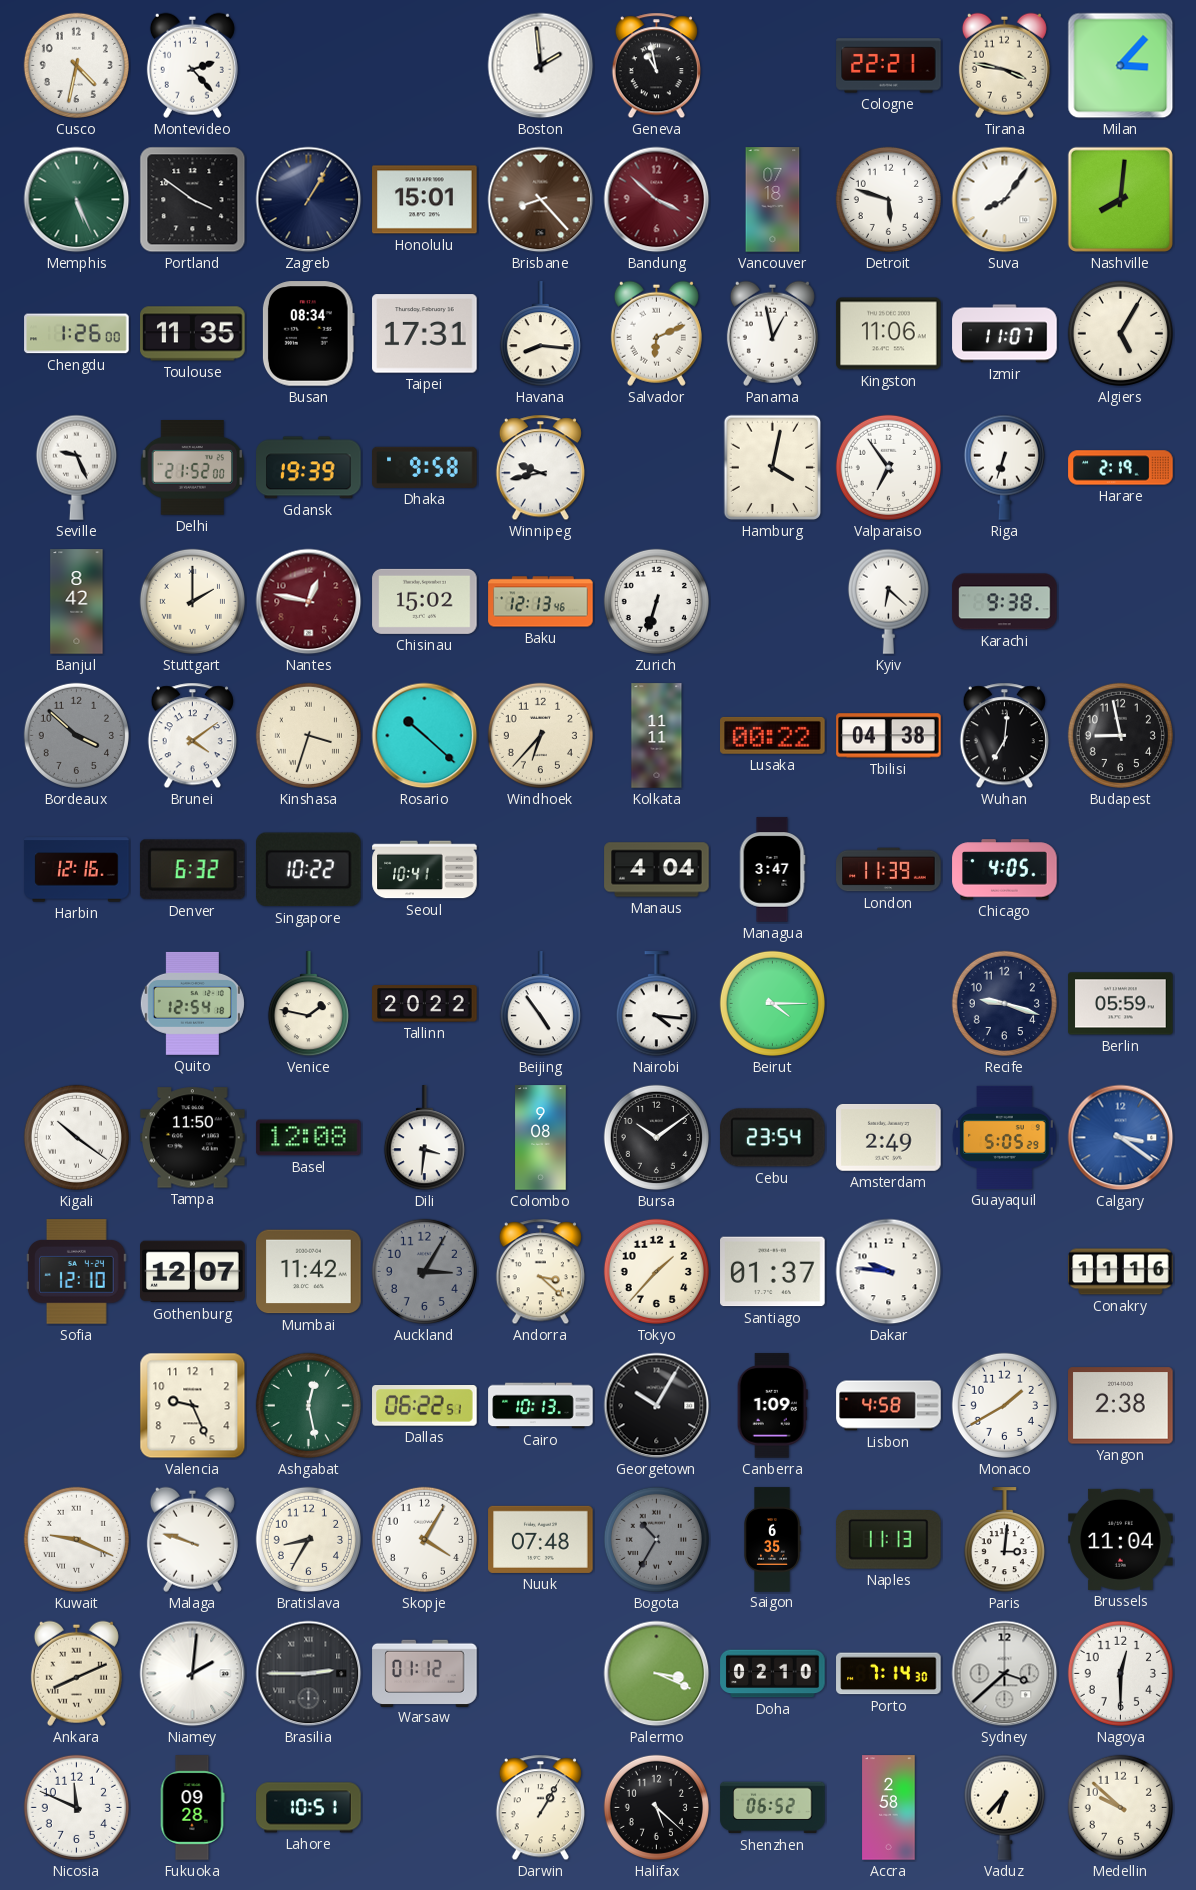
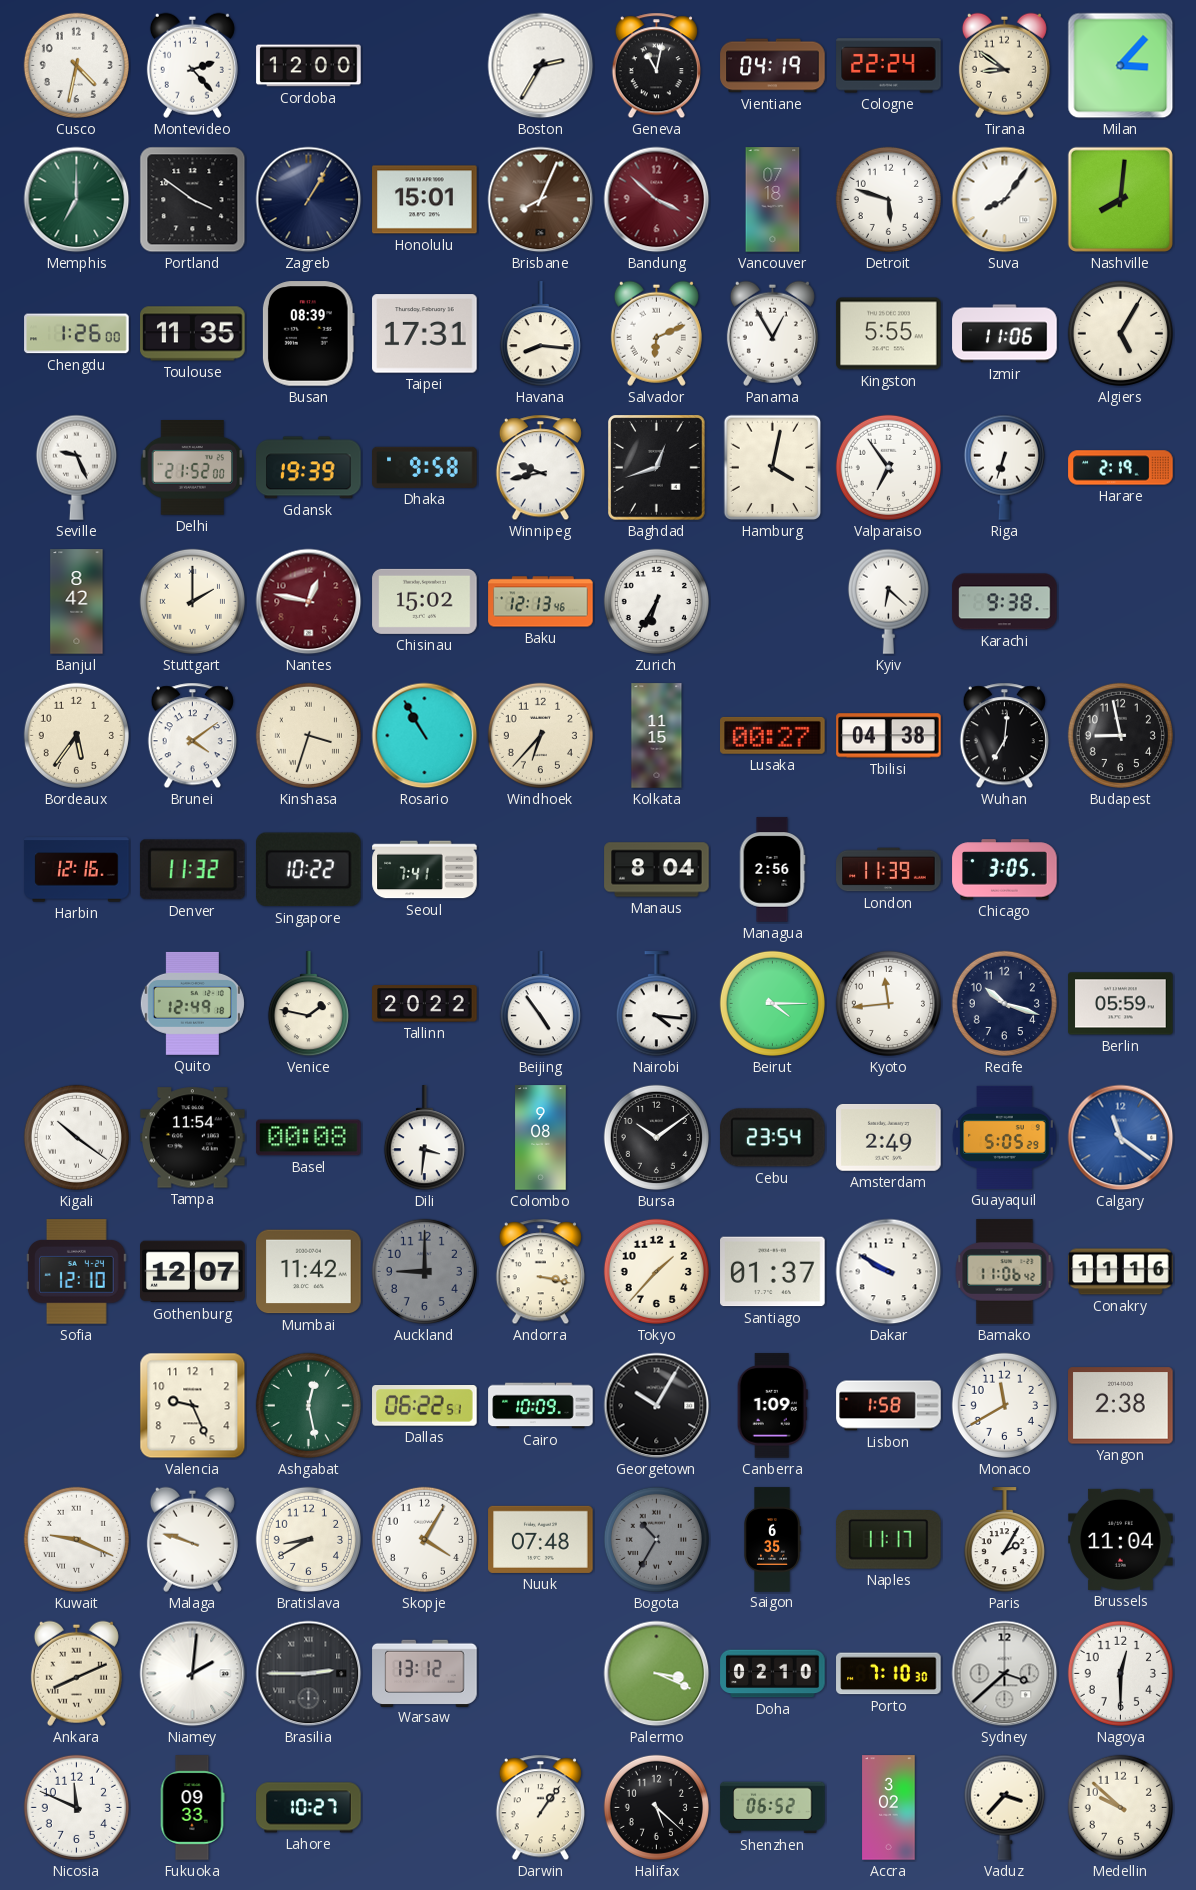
Cordoba: none -> 12:00 (309, 66)
Boston: 1:59 -> 2:35 (541, 66)
Geneva: 10:58 -> 11:02 (656, 66)
Vientiane: none -> 04:19 (773, 66)
Cologne: 22:21 -> 22:24 (889, 66)
Tirana: 3:47 -> 8:51 (1004, 65)
Memphis: 5:26 -> 7:00 (77, 200)
Brisbane: 8:23 -> 8:04 (541, 200)
Busan: 08:34 -> 08:39 (308, 334)
Panama: 12:58 -> 12:55 (772, 333)
Kingston: 11:06 -> 5:55 (889, 334)
Izmir: 11:07 -> 11:06 (1005, 334)
Baghdad: none -> 12:42 (657, 468)
Zurich: 6:33 -> 6:35 (656, 601)
Bordeaux: 3:52 -> 5:36 (76, 735)
Bordeaux dial: grey -> cream (76, 735)
Rosario: 10:22 -> 10:55 (425, 736)
Kolkata: 11:11 -> 11:15 (657, 736)
Lusaka: 00:22 -> 00:27 (773, 735)
Denver: 6:32 -> 11:32 (192, 870)
Seoul: 10:41 -> 7:41 (425, 870)
Manaus: 4:04 -> 8:04 (657, 870)
Managua: 3:47 -> 2:56 (772, 870)
Chicago: 4:05 -> 3:05 (1005, 870)
Quito: 12:54 -> 12:49 (192, 1003)
Kyoto: none -> 11:44 (888, 1003)
Recife: 9:18 -> 10:18 (1004, 1003)
Tampa: 11:50 -> 11:54 (193, 1138)
Basel: 12:08 -> 00:08 (309, 1138)
Calgary: 3:21 -> 11:21 (1121, 1138)
Auckland: 3:05 -> 9:00 (424, 1271)
Andorra: 3:22 -> 3:17 (540, 1272)
Dakar: 9:46 -> 9:50 (889, 1272)
Bamako: none -> 11:06 (1005, 1272)
Cairo: 10:13 -> 10:09 (541, 1406)
Lisbon: 4:58 -> 1:58 (889, 1406)
Monaco: 1:40 -> 11:40 (1004, 1405)
Bratislava: 8:35 -> 8:40 (308, 1539)
Naples: 11:13 -> 11:17 (889, 1540)
Paris: 3:01 -> 2:05 (1004, 1540)
Warsaw: 01:12 -> 13:12 (425, 1673)
Porto: 7:14 -> 7:10 (889, 1674)
Fukuoka: 09:28 -> 09:33 (192, 1808)
Lahore: 10:51 -> 10:27 (309, 1808)
Darwin: 1:05 -> 1:06 (540, 1808)
Accra: 2:58 -> 3:02 (889, 1808)
Vaduz: 6:37 -> 3:37 (1004, 1807)
